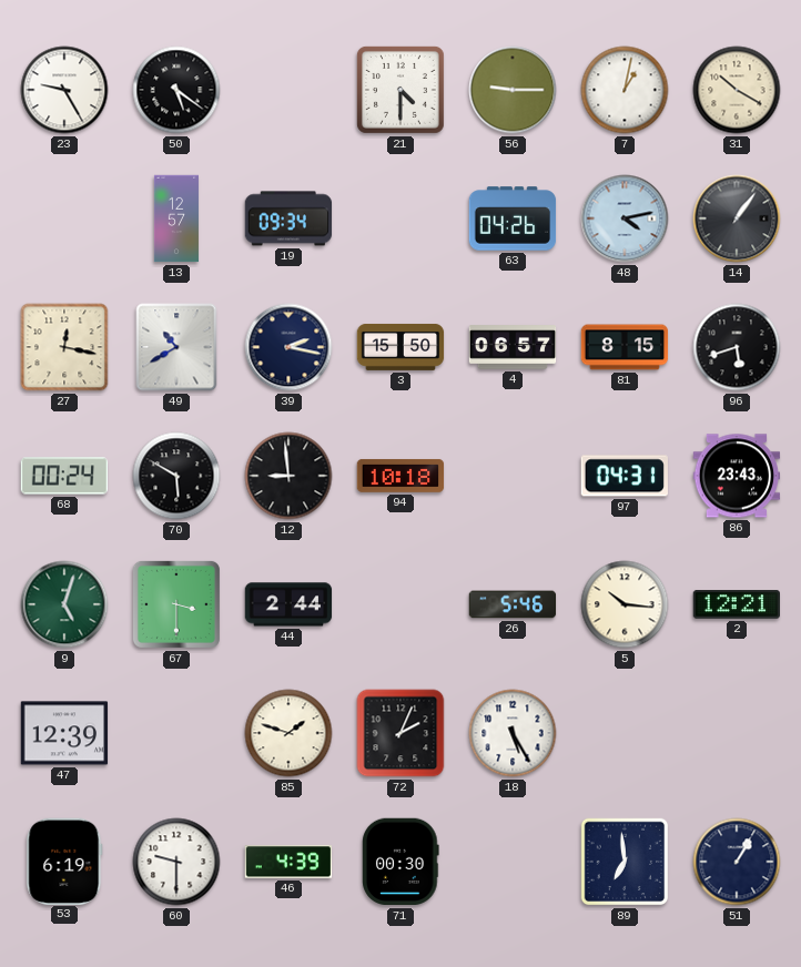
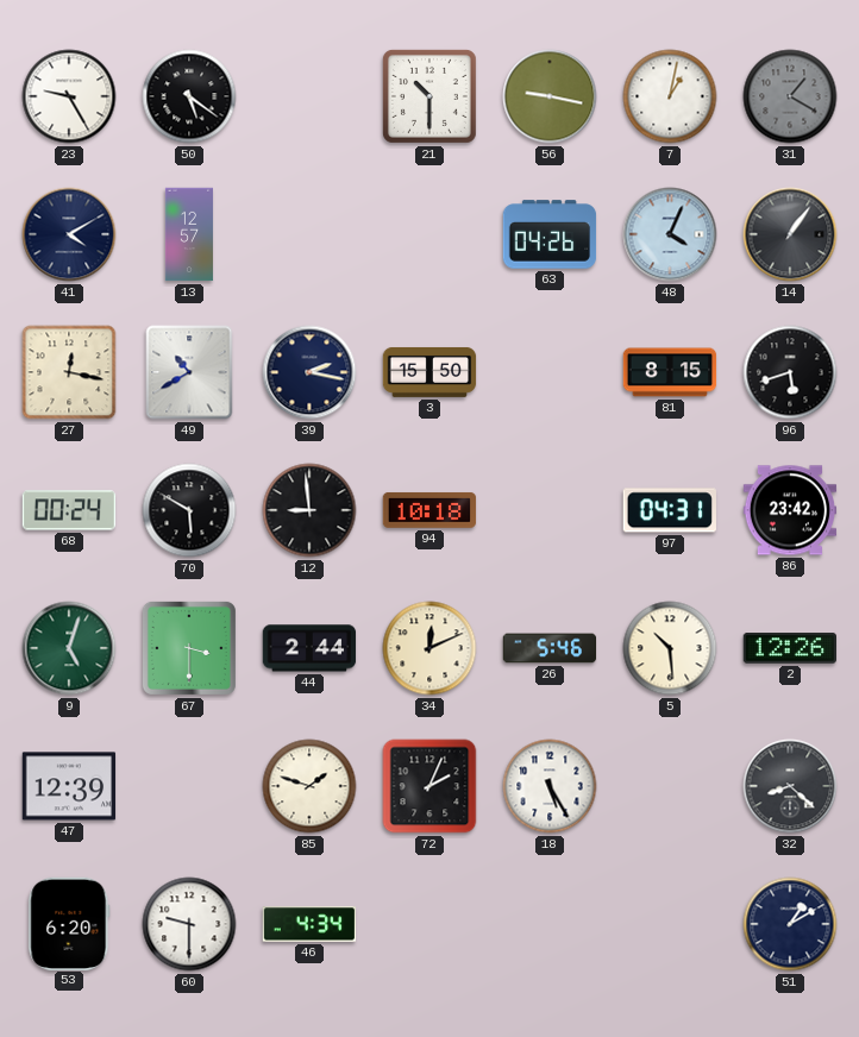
21: 4:30 -> 10:30 (429, 96)
56: 9:15 -> 9:17 (550, 96)
31: 10:20 -> 1:20 (790, 96)
31 dial: cream -> grey (790, 96)
41: none -> 4:10 (69, 234)
19: 09:34 -> none (288, 218)
48: 4:13 -> 4:04 (670, 234)
4: 06:57 -> none (513, 347)
86: 23:43 -> 23:42 (790, 510)
34: none -> 12:11 (429, 648)
5: 10:16 -> 10:29 (670, 648)
2: 12:21 -> 12:26 (790, 648)
32: none -> 8:22 (790, 786)
53: 6:19 -> 6:20 (69, 923)
46: 4:39 -> 4:34 (309, 924)
71: 00:30 -> none (400, 862)
89: 6:59 -> none (625, 862)
51: 1:05 -> 1:10 (790, 924)
